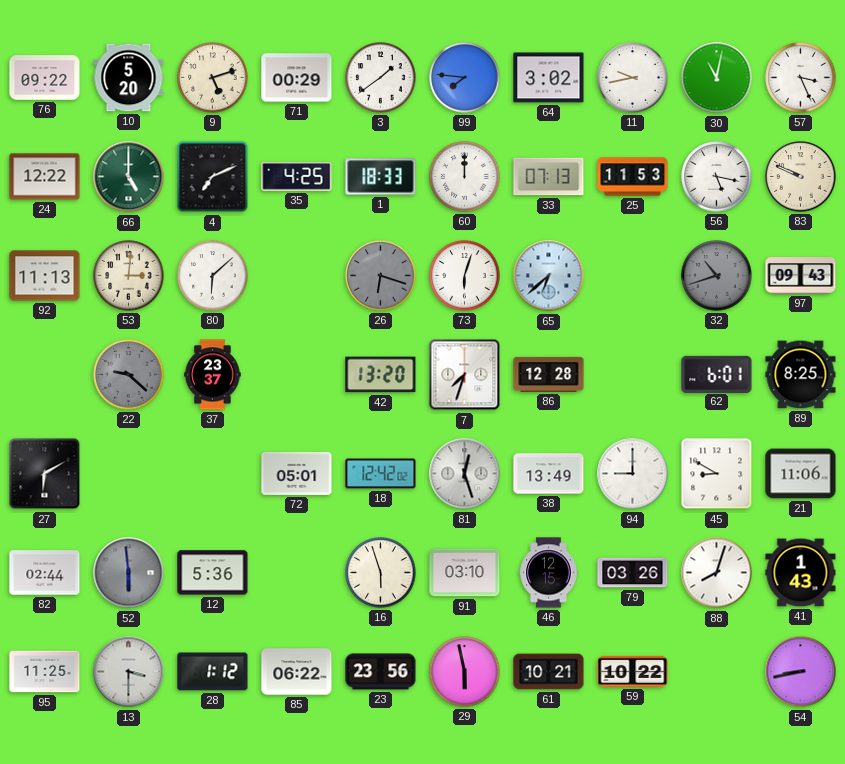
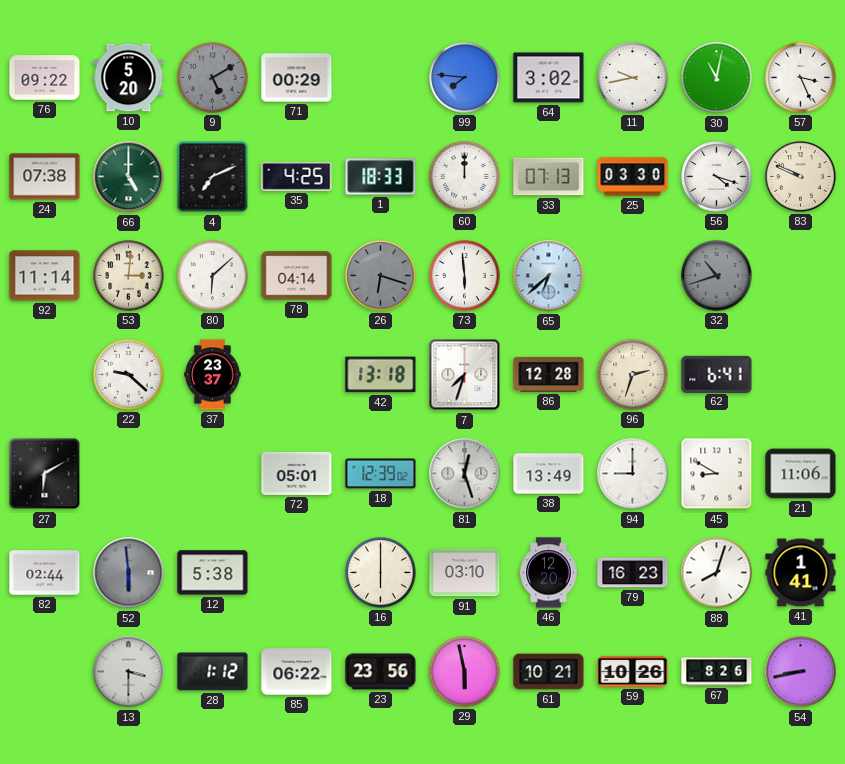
9: 5:12 -> 5:10 (213, 78)
9 dial: cream -> grey (213, 78)
3: 1:39 -> none (381, 78)
24: 12:22 -> 07:38 (45, 177)
25: 11:53 -> 03:30 (633, 177)
56: 5:17 -> 4:18 (717, 177)
92: 11:13 -> 11:14 (45, 276)
78: none -> 04:14 (297, 276)
73: 6:03 -> 5:59 (465, 276)
97: 09:43 -> none (801, 276)
22 dial: grey -> white (129, 375)
42: 13:20 -> 13:18 (381, 375)
96: none -> 2:33 (633, 375)
62: 6:01 -> 6:41 (717, 374)
89: 8:25 -> none (801, 375)
18: 12:42 -> 12:39 (381, 474)
12: 5:36 -> 5:38 (213, 573)
16: 5:57 -> 6:00 (381, 573)
46: 12:15 -> 12:20 (549, 573)
79: 03:26 -> 16:23 (633, 573)
41: 1:43 -> 1:41 (801, 573)
95: 11:25 -> none (45, 672)
59: 10:22 -> 10:26 (633, 671)
67: none -> 8:26 (717, 672)
